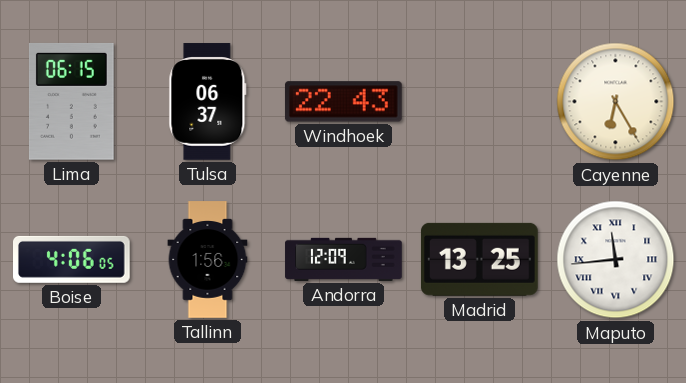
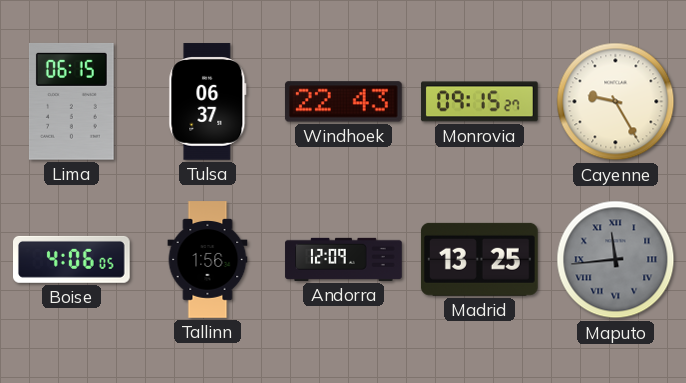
Monrovia: none -> 09:15 (480, 102)
Cayenne: 6:25 -> 9:25 (616, 102)
Maputo dial: white -> grey (616, 260)
